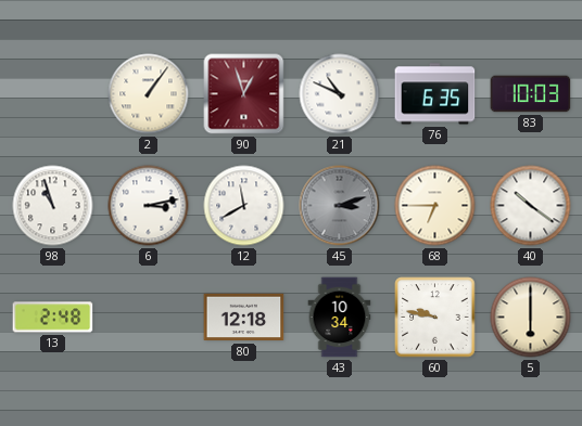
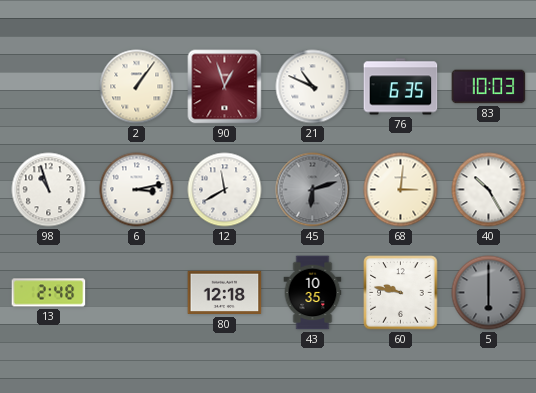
45: 3:12 -> 6:12 (313, 190)
68: 6:45 -> 3:01 (401, 190)
40: 10:21 -> 10:25 (489, 190)
43: 10:34 -> 10:35 (313, 293)
5 dial: cream -> grey (489, 293)
